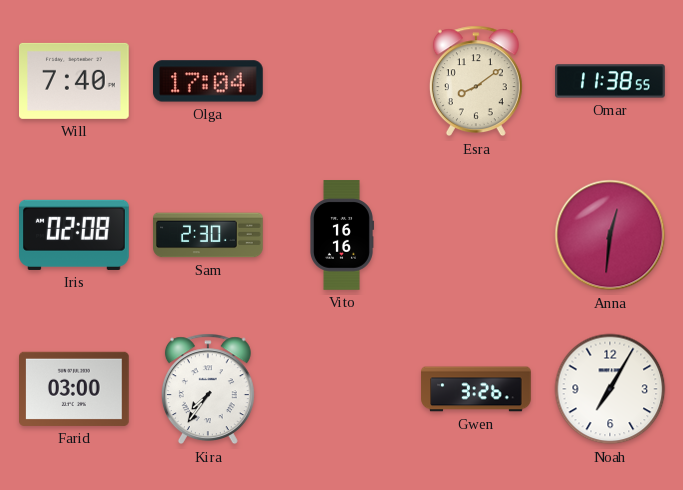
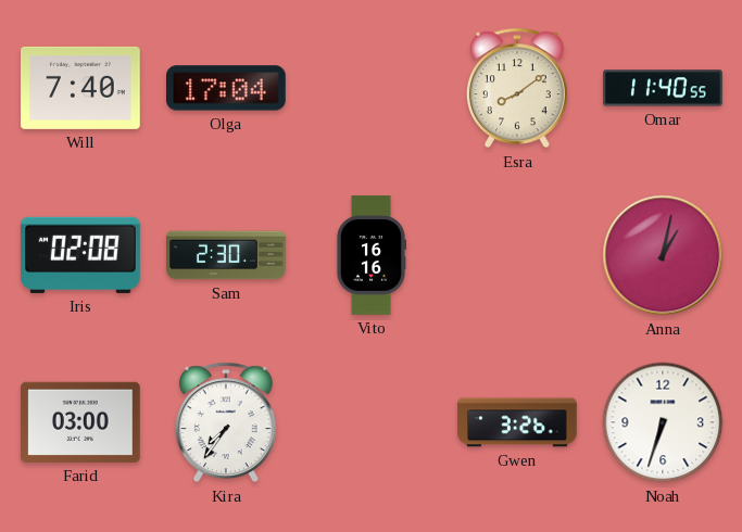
Omar: 11:38 -> 11:40 (663, 88)
Anna: 12:31 -> 1:02 (663, 255)
Noah: 7:05 -> 6:33 (663, 422)
